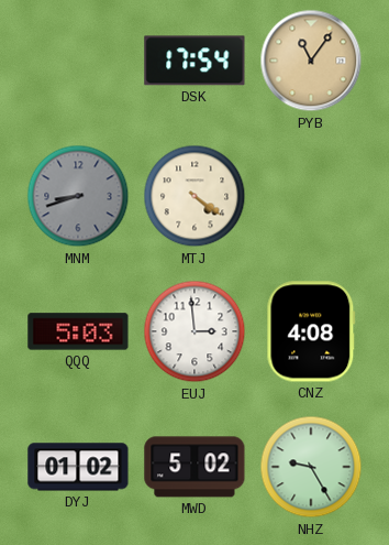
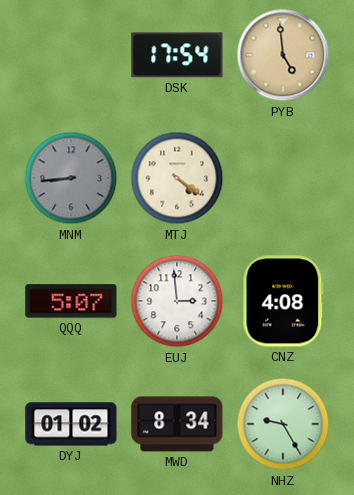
PYB: 11:06 -> 4:59 (283, 55)
MNM: 8:42 -> 8:44 (71, 178)
QQQ: 5:03 -> 5:07 (71, 301)
MWD: 5:02 -> 8:34 (177, 424)
